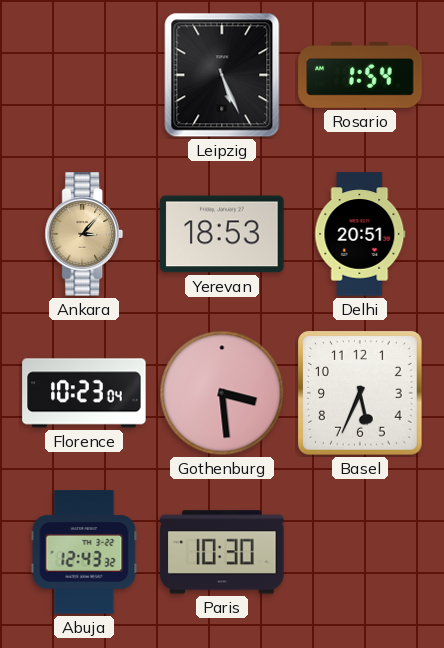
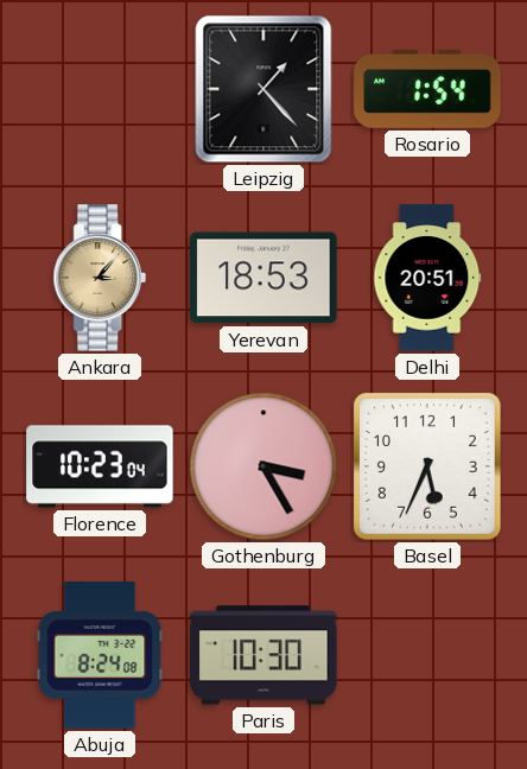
Leipzig: 5:26 -> 1:23 (263, 89)
Gothenburg: 3:29 -> 3:25 (263, 466)
Abuja: 12:43 -> 8:24 (100, 655)
